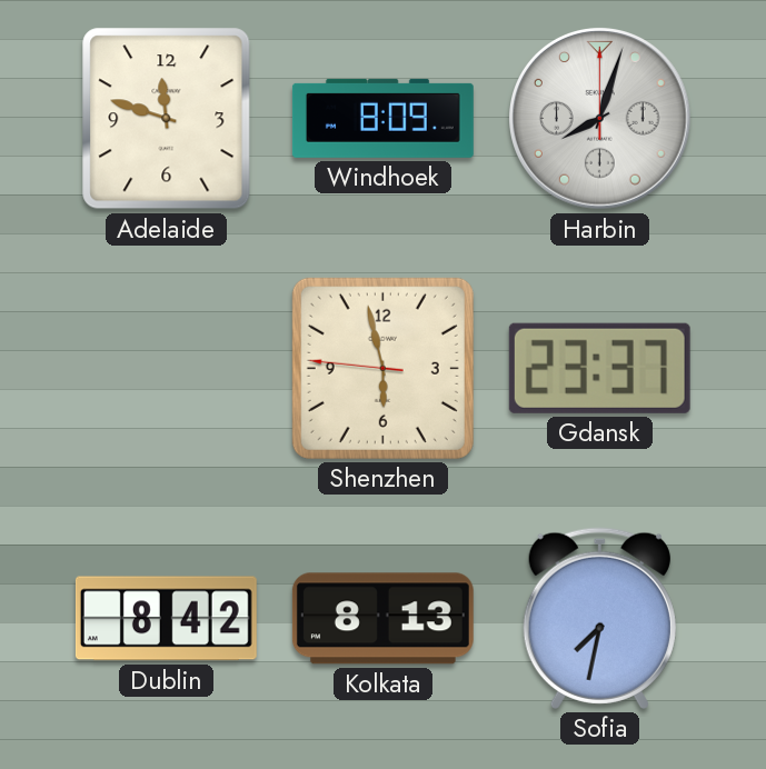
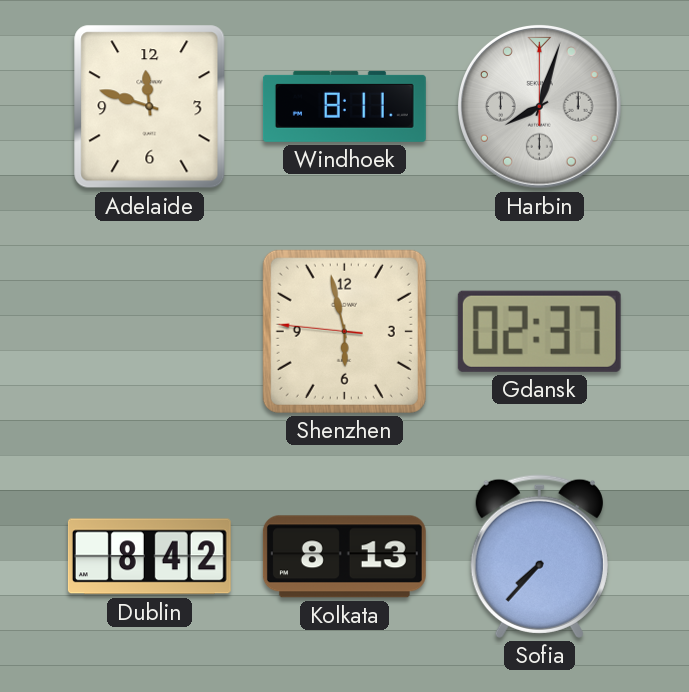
Windhoek: 8:09 -> 8:11 (344, 106)
Gdansk: 23:37 -> 02:37 (539, 331)
Sofia: 7:32 -> 7:37 (539, 556)
